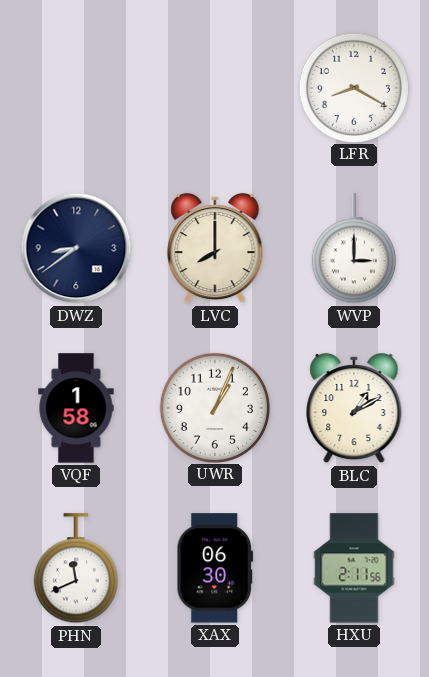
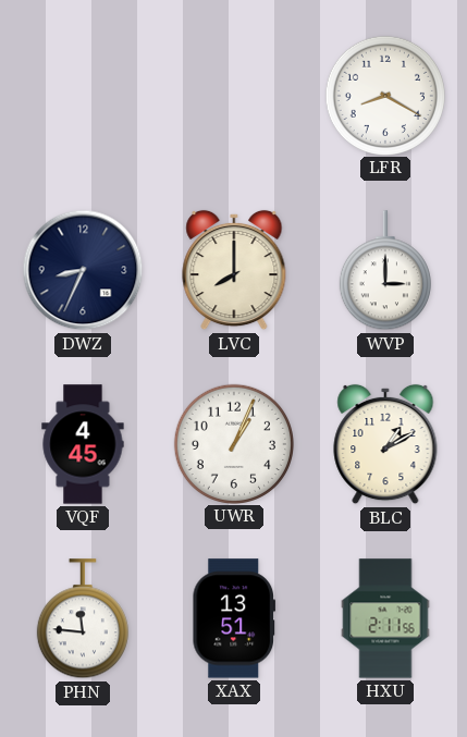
DWZ: 8:39 -> 8:34 (83, 270)
VQF: 1:58 -> 4:45 (83, 444)
PHN: 11:41 -> 11:46 (83, 619)
XAX: 06:30 -> 13:51 (234, 618)
